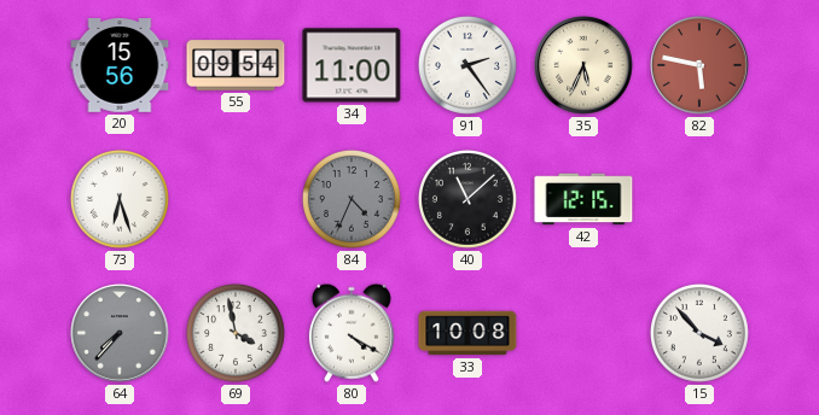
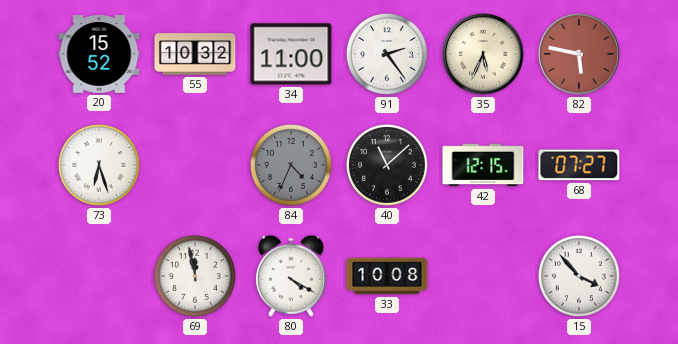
20: 15:56 -> 15:52 (99, 55)
55: 09:54 -> 10:32 (195, 54)
68: none -> 07:27 (579, 165)
64: 7:37 -> none (120, 333)
69: 3:58 -> 11:58 (195, 276)
